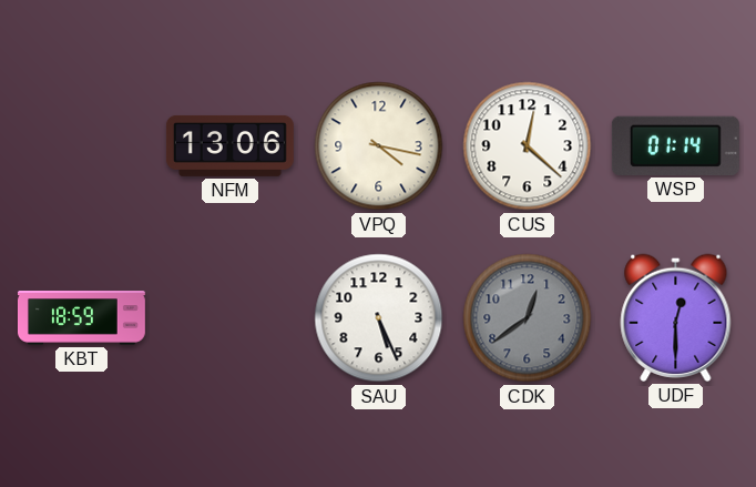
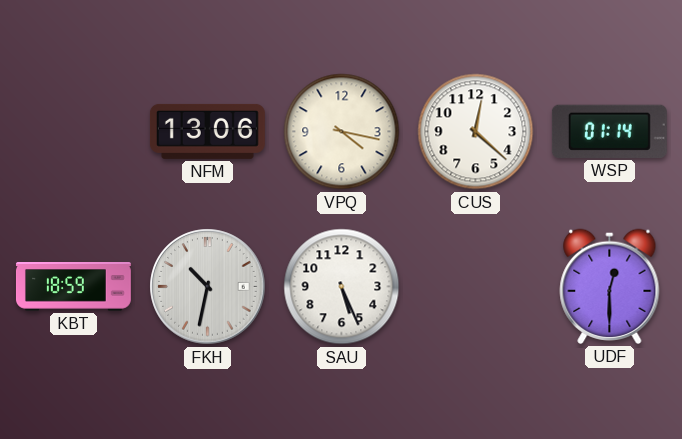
FKH: none -> 10:32 (208, 287)
CDK: 12:39 -> none (528, 318)
